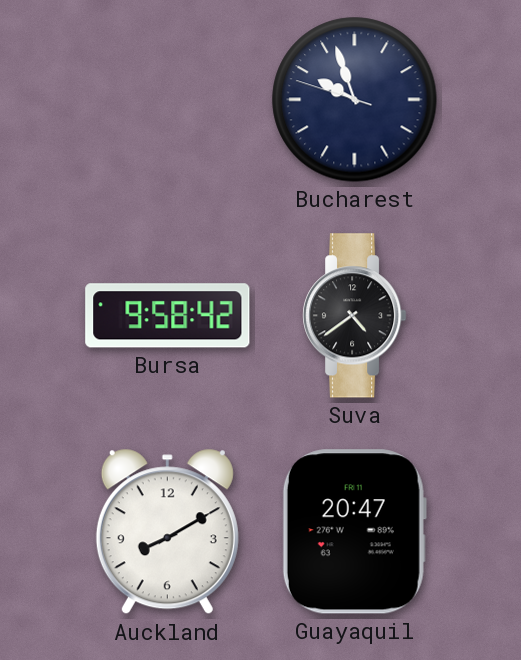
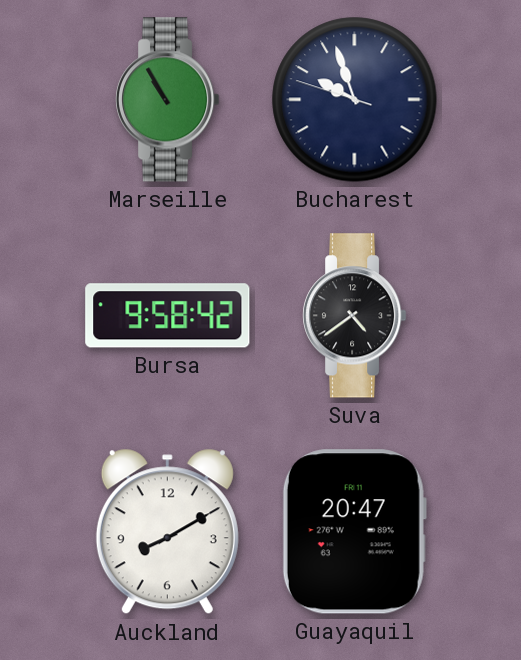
Marseille: none -> 10:55 (168, 100)
